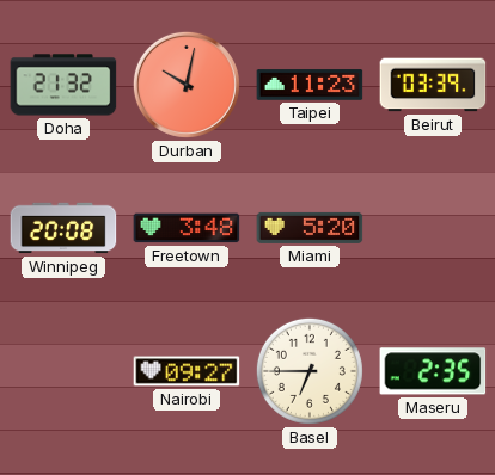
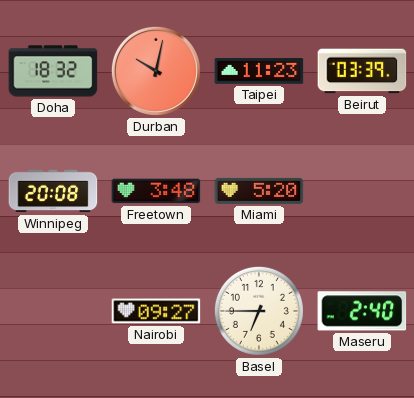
Doha: 21:32 -> 18:32 (53, 71)
Maseru: 2:35 -> 2:40 (362, 311)
